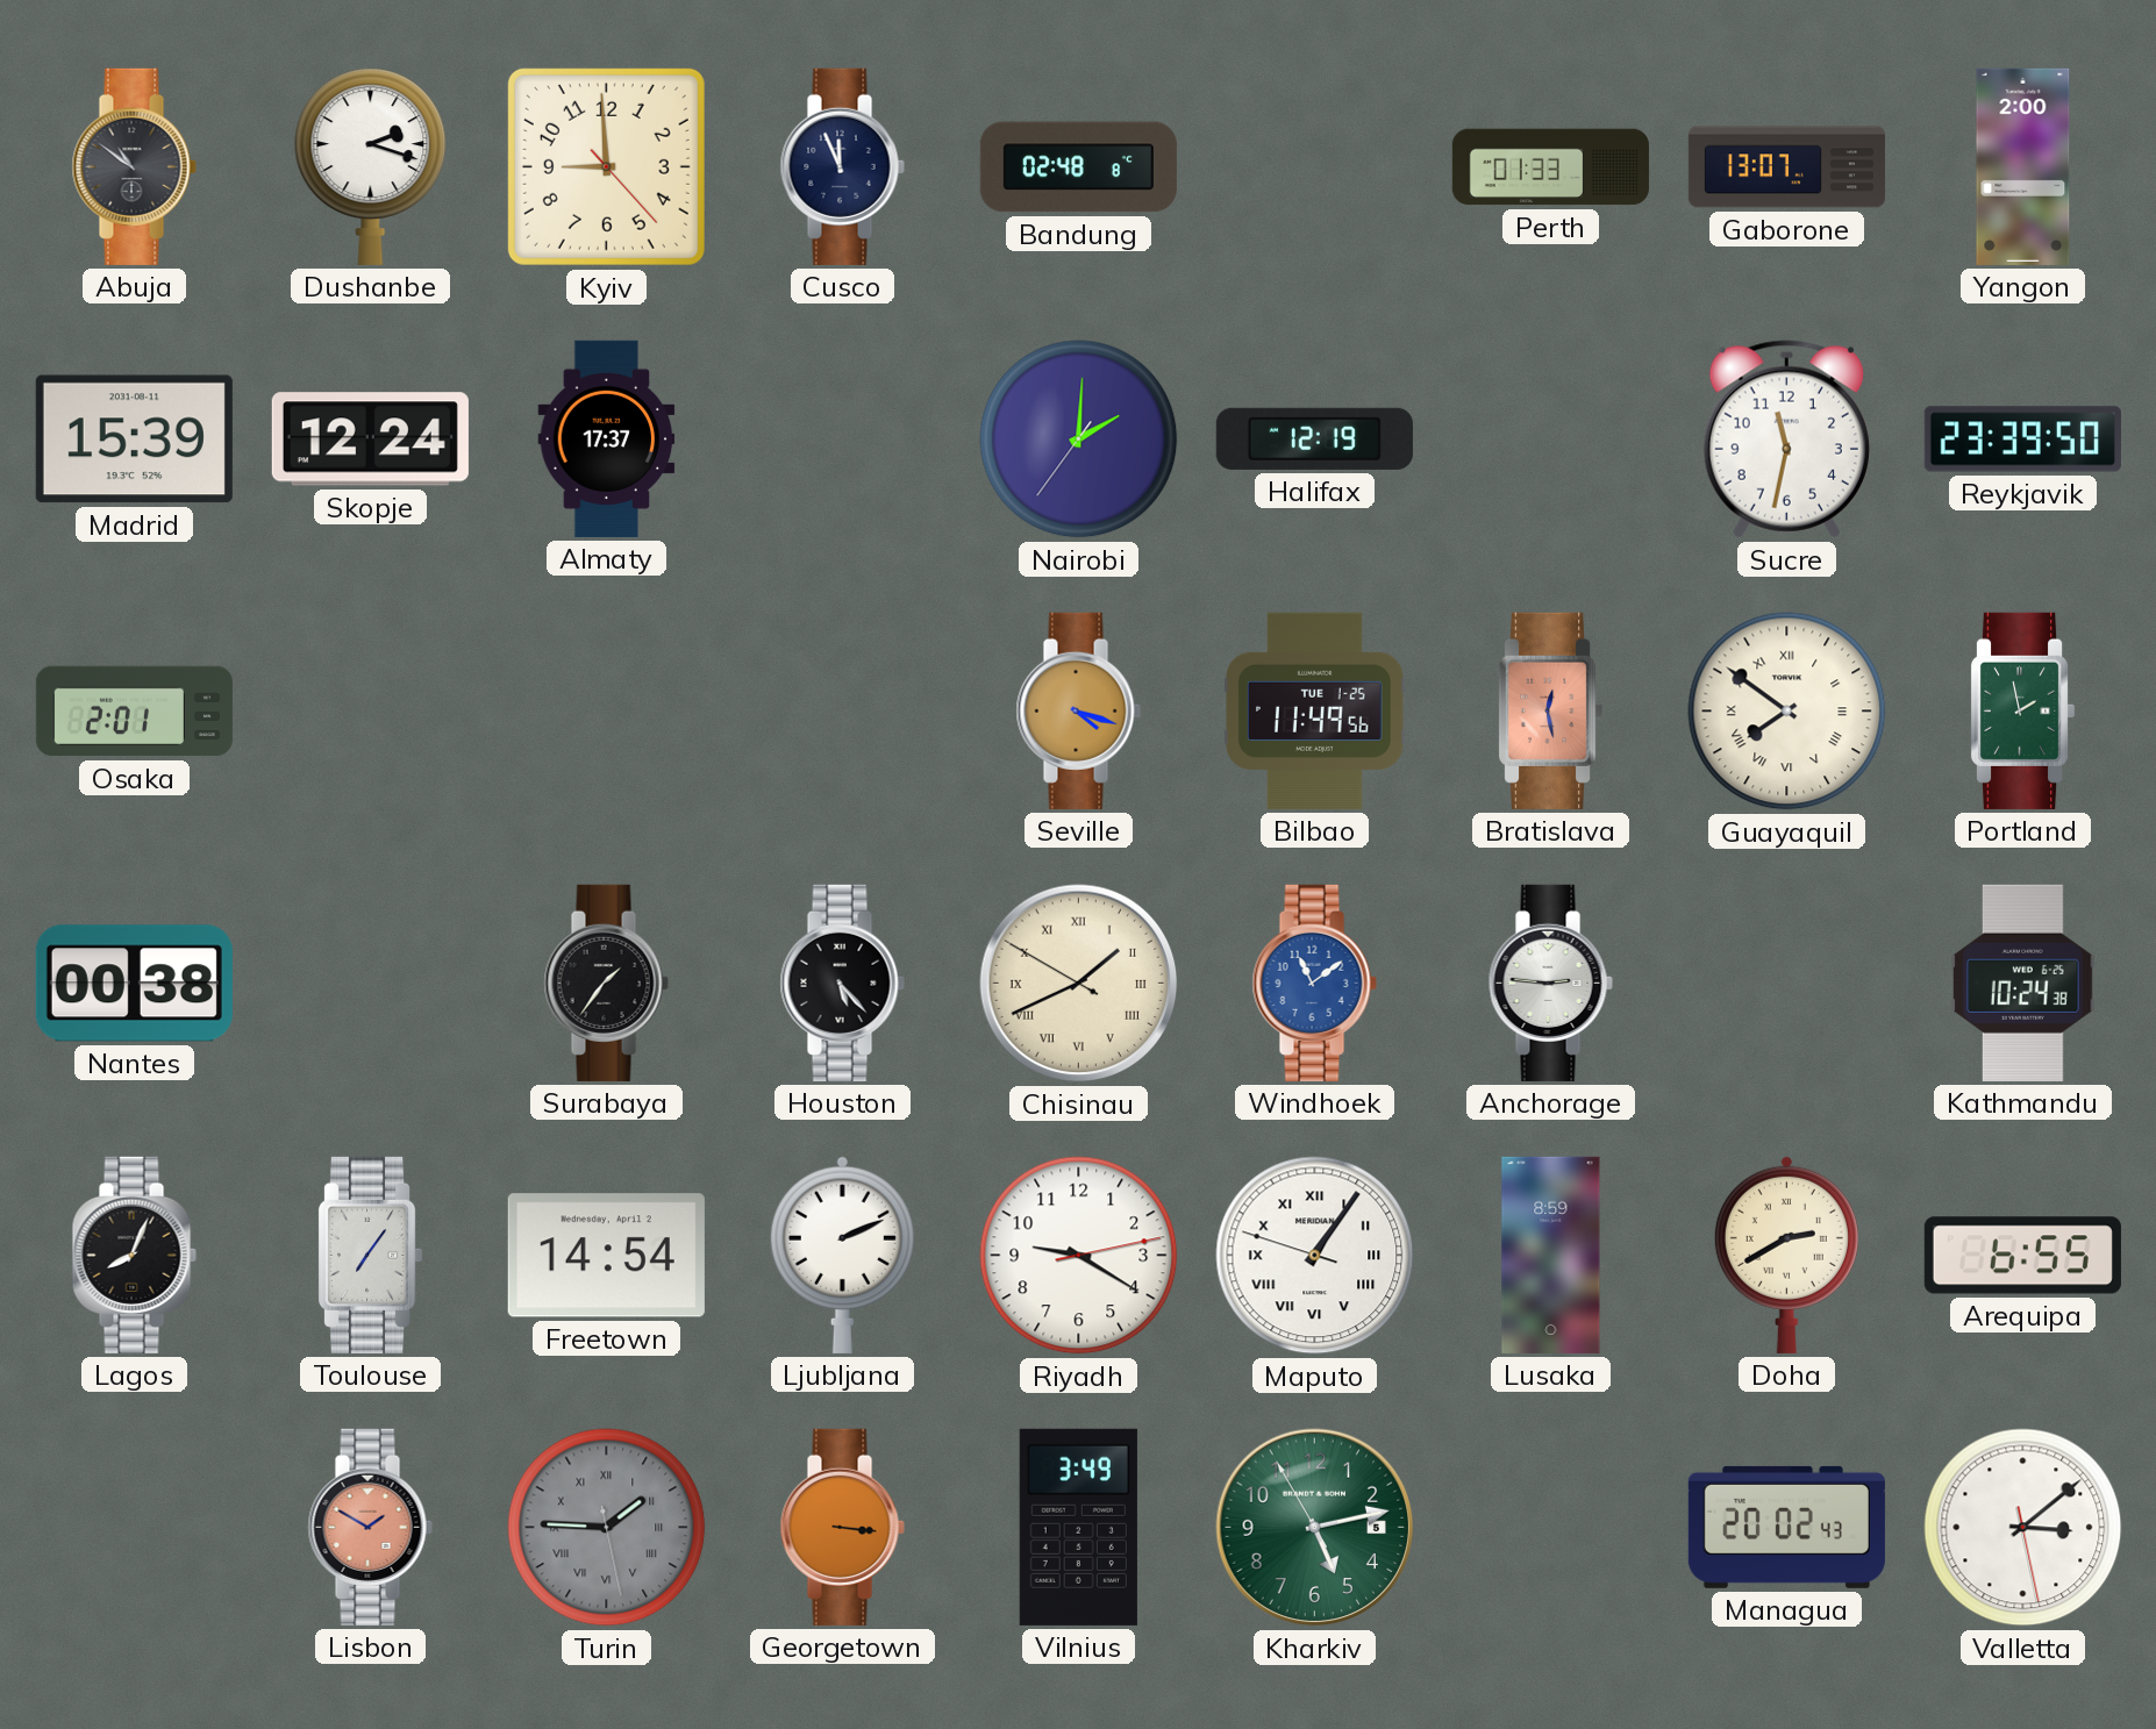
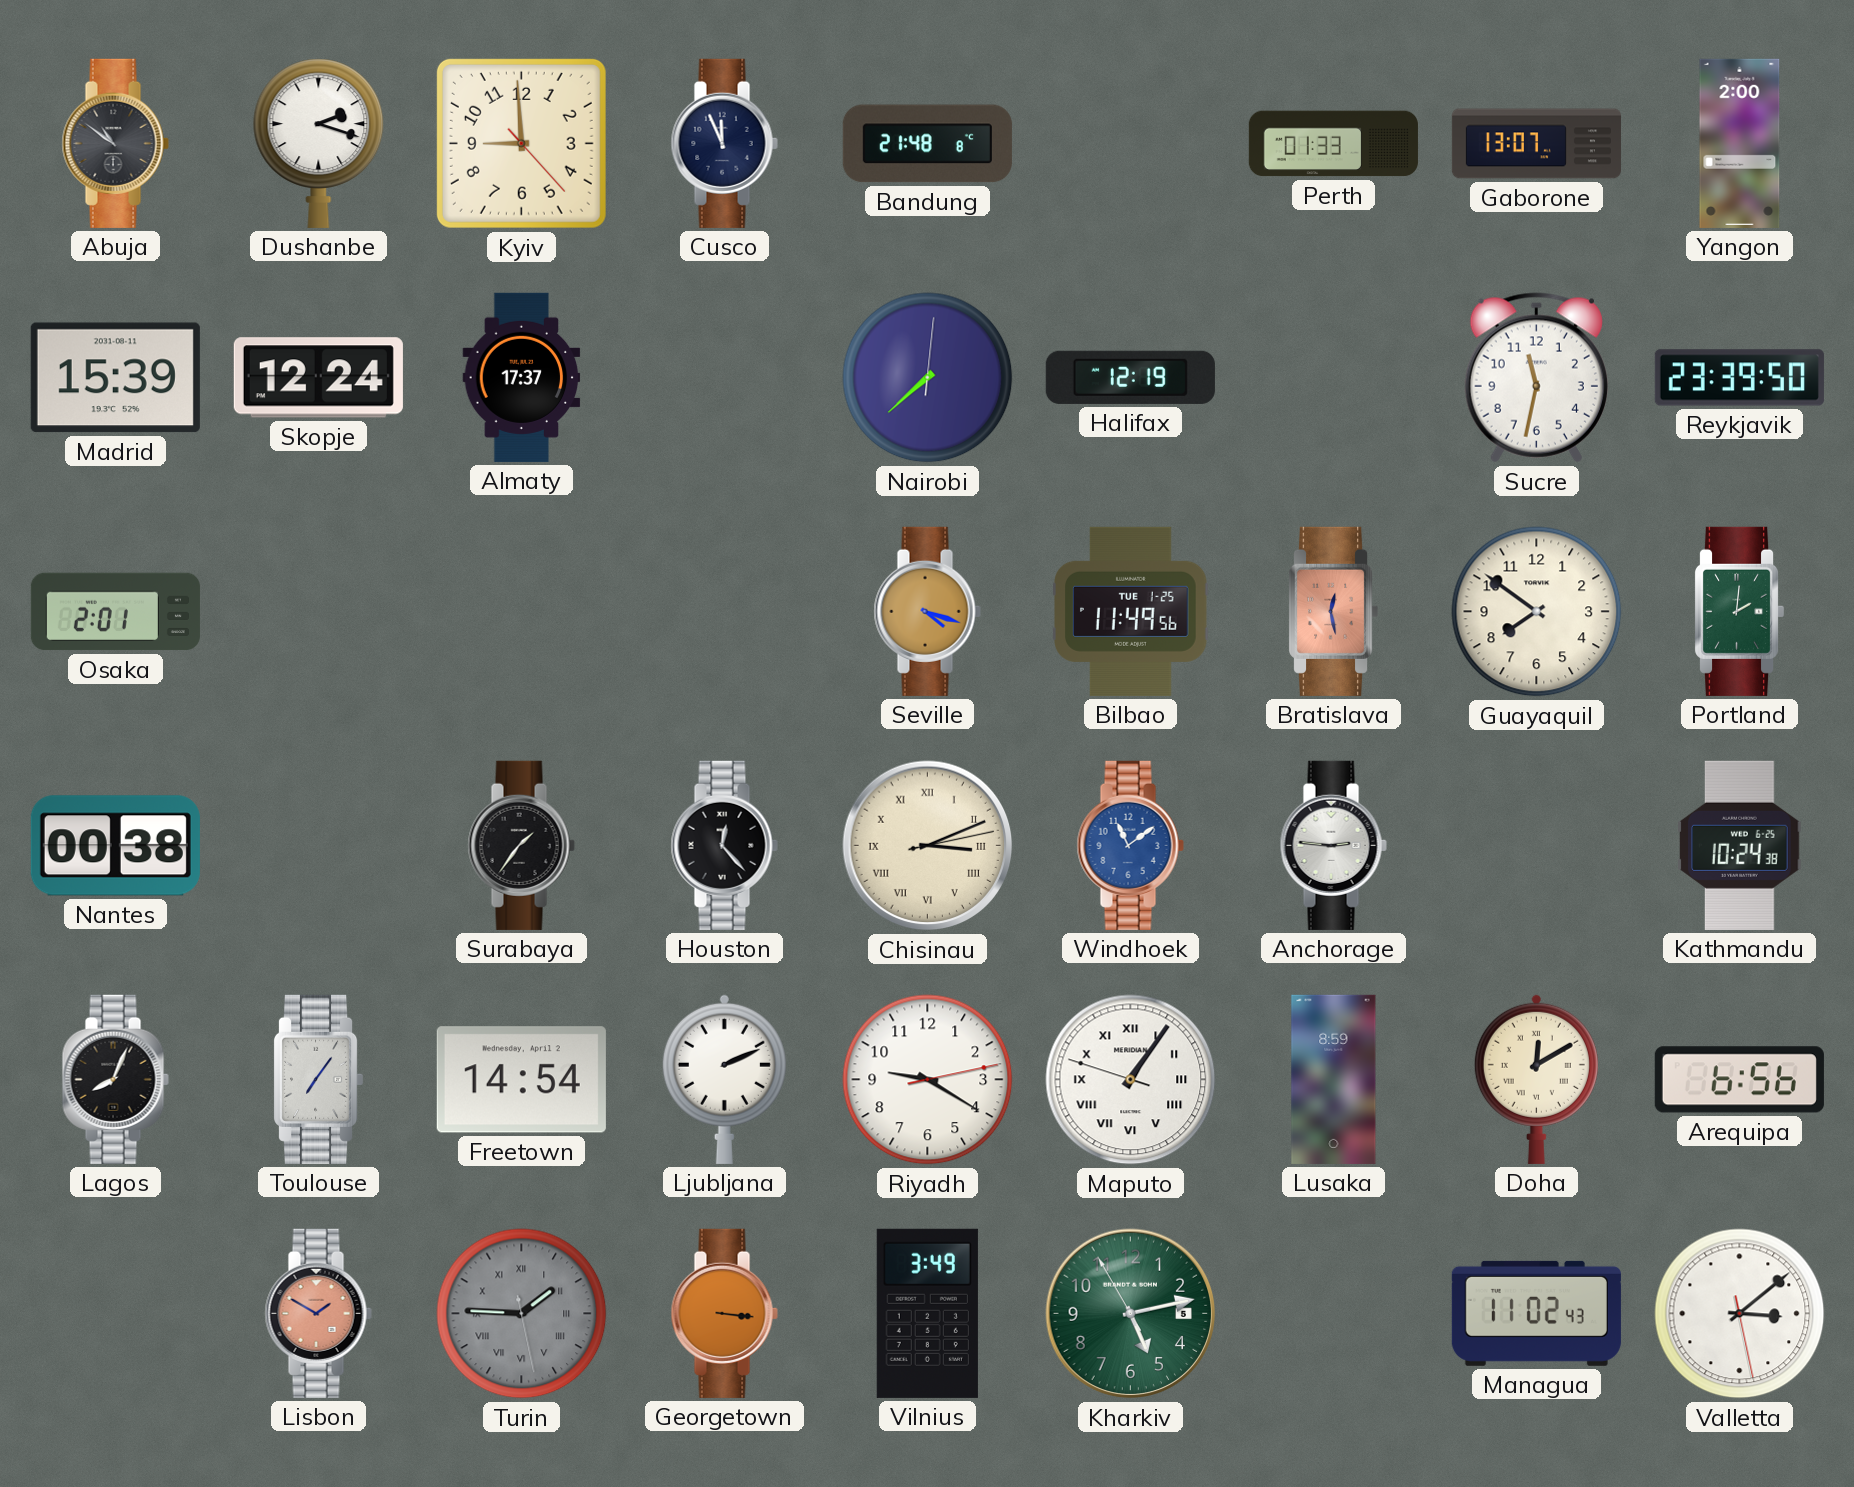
Bandung: 02:48 -> 21:48 (927, 144)
Nairobi: 2:00 -> 7:38 (928, 378)
Guayaquil numerals: Roman -> Arabic (1537, 612)
Portland: 1:58 -> 2:01 (1740, 611)
Houston: 5:23 -> 12:23 (724, 845)
Chisinau: 1:40 -> 3:11 (928, 846)
Doha: 2:40 -> 12:10 (1536, 1079)
Arequipa: 6:55 -> 6:56 (1739, 1080)
Managua: 20:02 -> 11:02 (1536, 1313)
